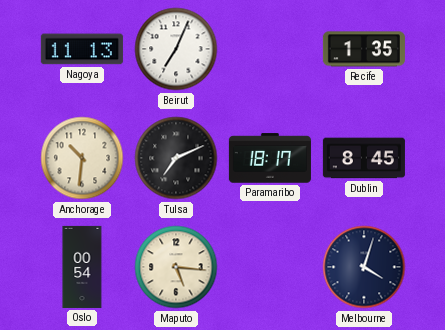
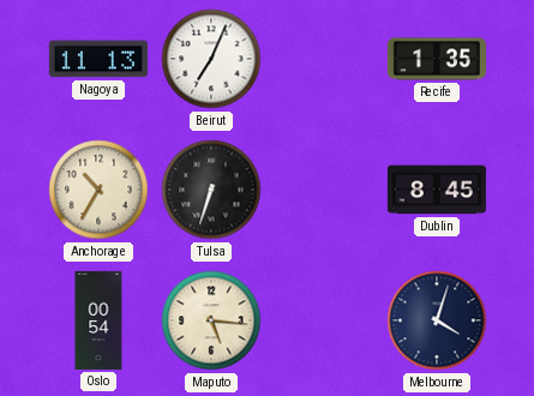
Anchorage: 10:31 -> 10:35 (98, 190)
Tulsa: 7:11 -> 6:33 (211, 190)
Paramaribo: 18:17 -> none (270, 158)
